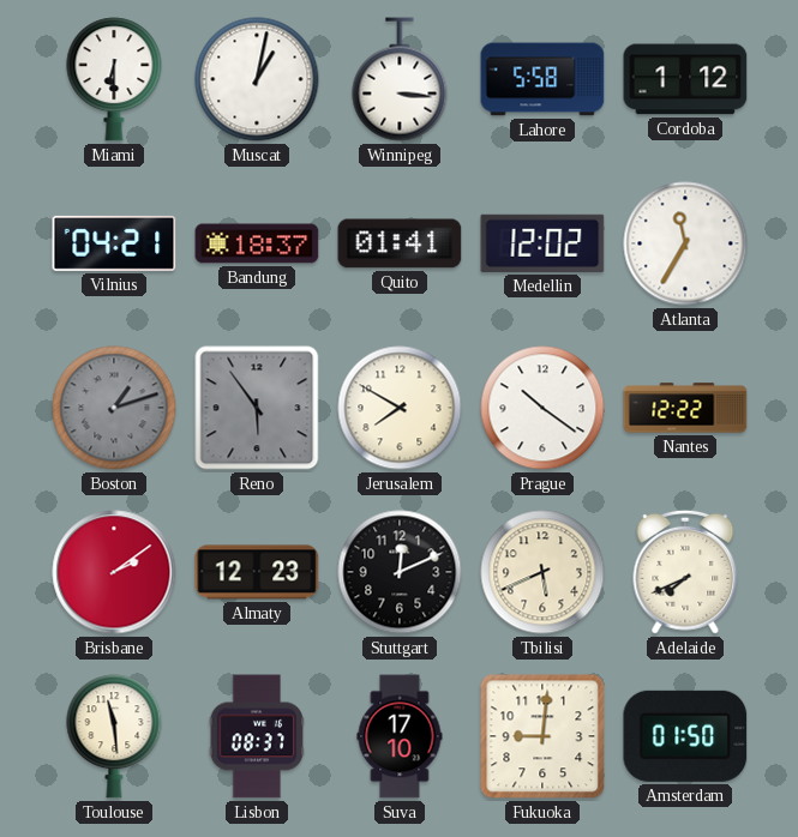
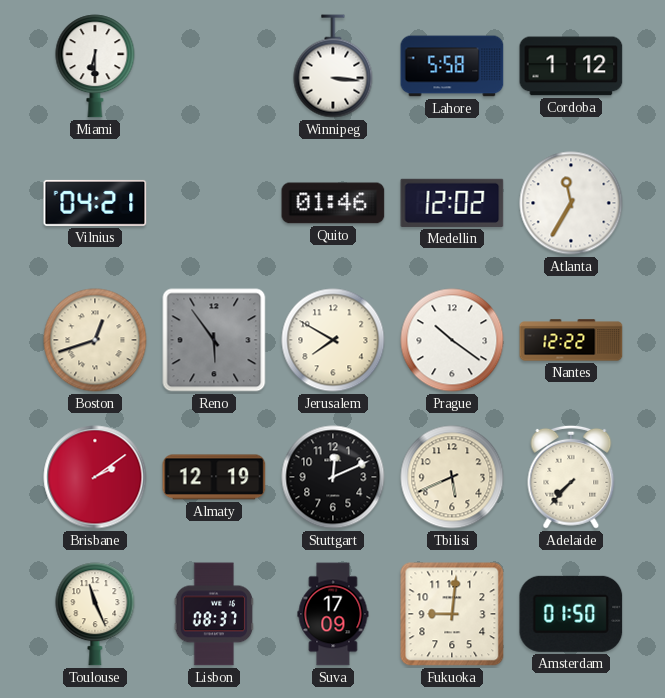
Muscat: 1:02 -> none (257, 79)
Bandung: 18:37 -> none (257, 243)
Quito: 01:41 -> 01:46 (333, 203)
Boston: 1:12 -> 12:42 (95, 340)
Boston dial: grey -> cream (95, 340)
Almaty: 12:23 -> 12:19 (214, 477)
Adelaide: 7:41 -> 7:37 (571, 477)
Toulouse: 11:29 -> 11:26 (95, 614)
Suva: 17:10 -> 17:09 (333, 614)
